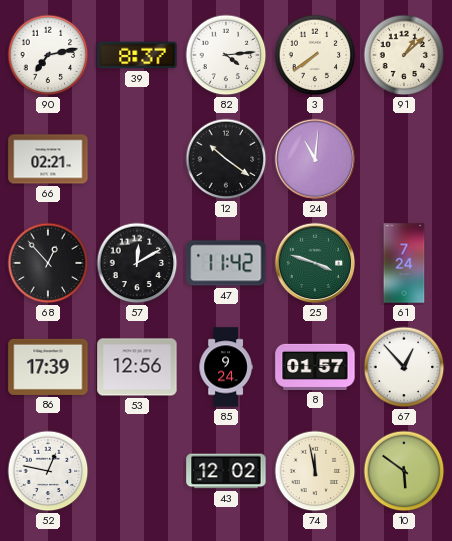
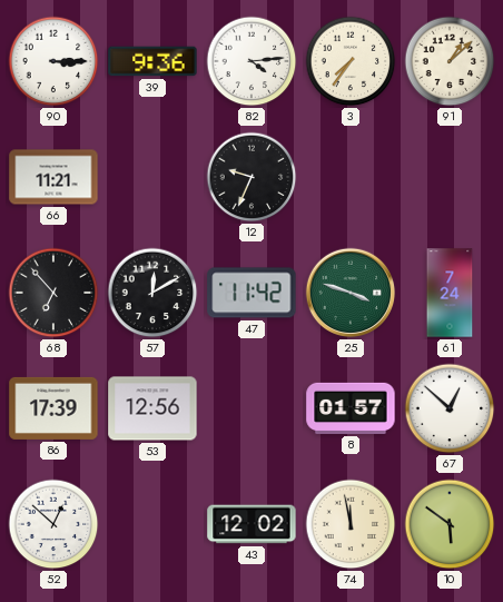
90: 7:13 -> 3:15 (53, 61)
39: 8:37 -> 9:36 (152, 61)
3: 7:39 -> 7:36 (351, 61)
66: 02:21 -> 11:21 (53, 177)
12: 10:21 -> 9:34 (251, 177)
24: 11:01 -> none (315, 159)
68: 12:53 -> 6:53 (53, 293)
85: 9:24 -> none (226, 367)
67: 12:53 -> 12:52 (450, 408)
52: 12:47 -> 12:52 (53, 524)
